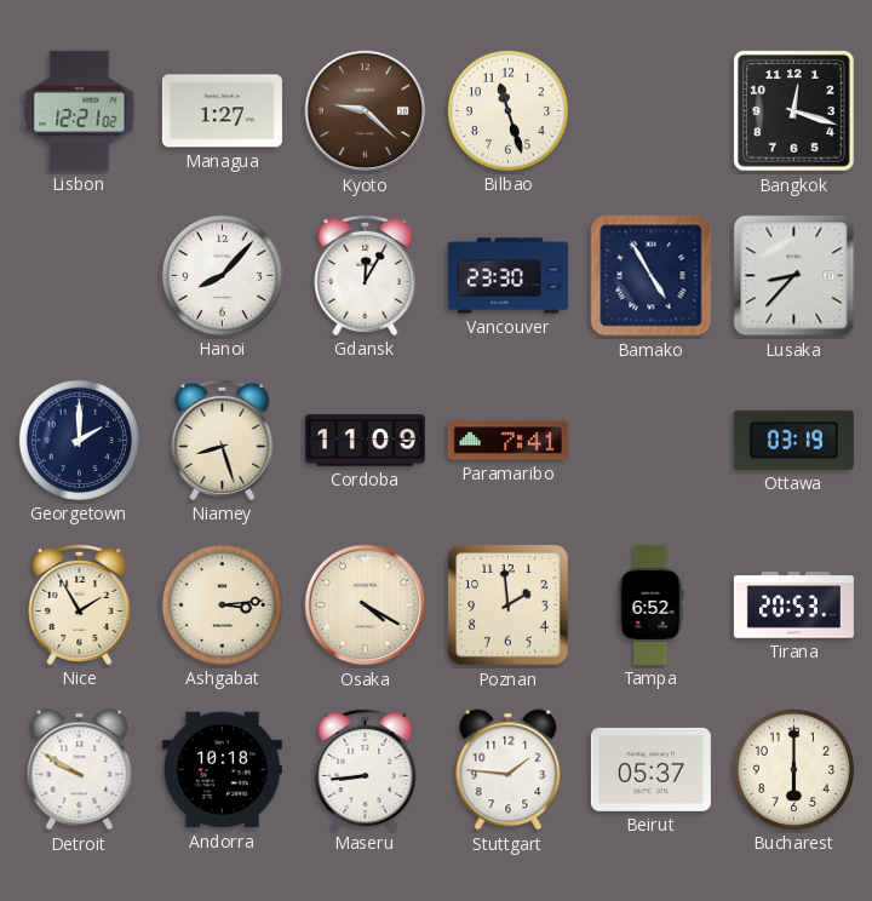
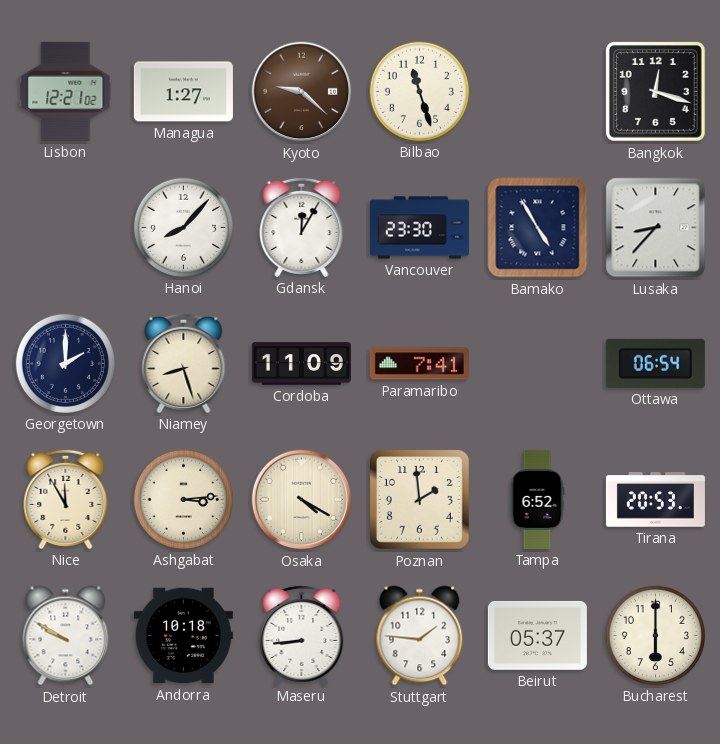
Ottawa: 03:19 -> 06:54 (655, 363)
Nice: 1:55 -> 11:55 (66, 499)
